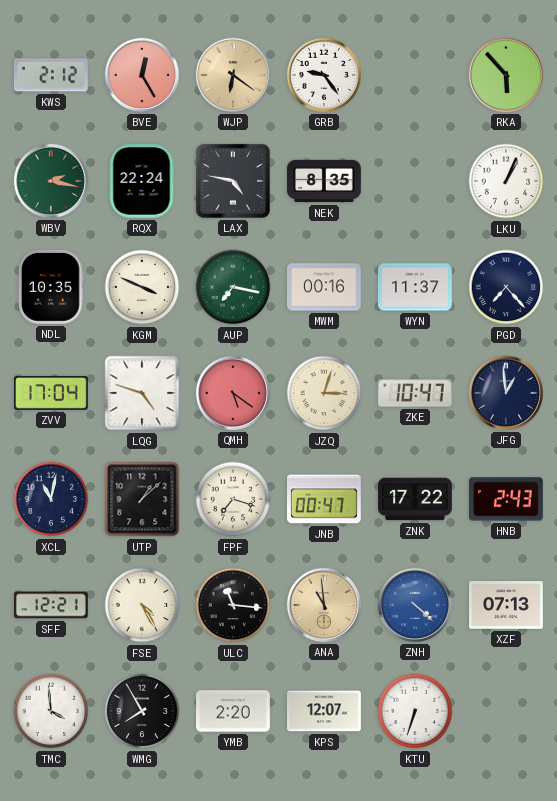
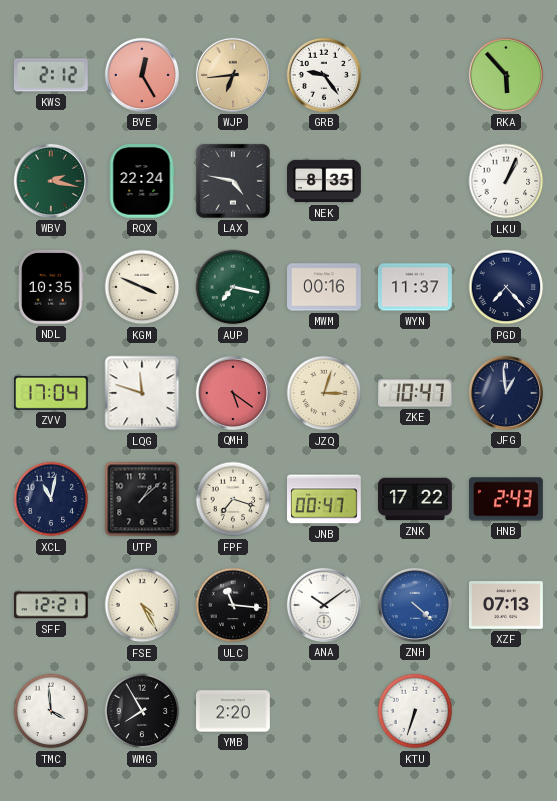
WJP: 6:21 -> 6:44 (233, 75)
LQG: 4:48 -> 11:48 (142, 393)
ANA: 10:59 -> 10:09 (324, 605)
ANA dial: champagne -> white (324, 605)
KPS: 12:07 -> none (325, 711)
